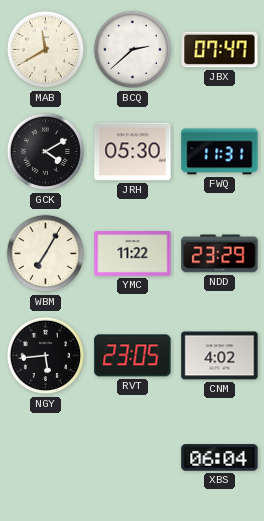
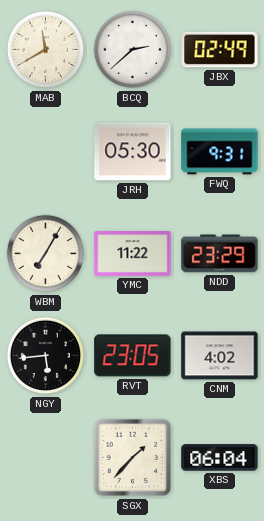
JBX: 07:47 -> 02:49 (220, 50)
GCK: 4:10 -> none (46, 152)
FWQ: 11:31 -> 9:31 (220, 152)
SGX: none -> 1:37 (133, 458)
